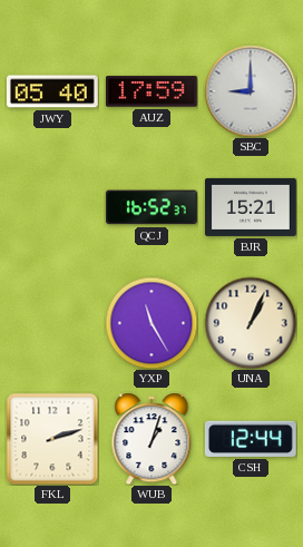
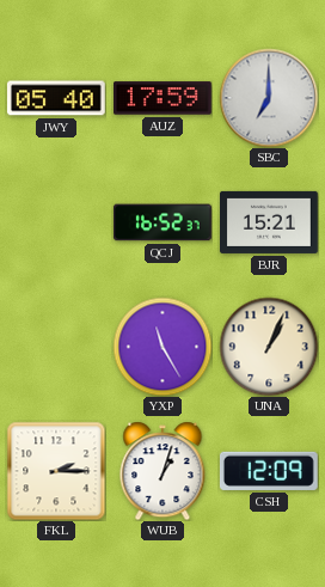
SBC: 9:00 -> 7:00 (269, 98)
FKL: 2:12 -> 2:15 (56, 471)
CSH: 12:44 -> 12:09 (269, 471)
